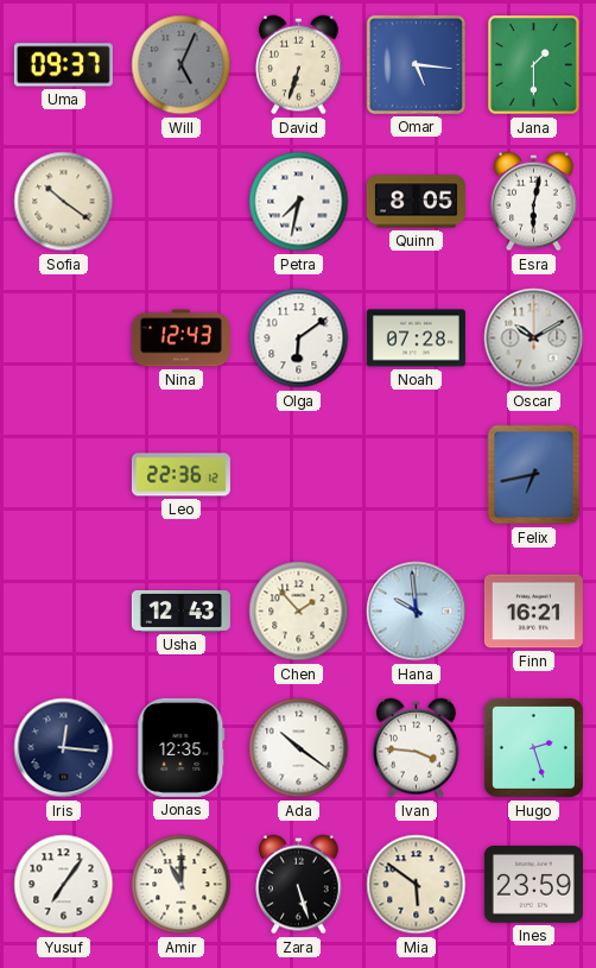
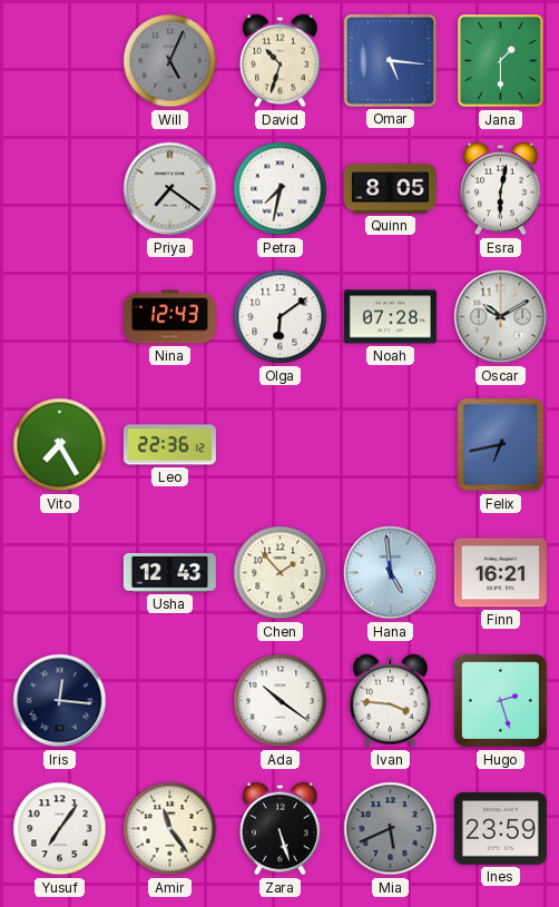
Uma: 09:37 -> none (63, 65)
David: 6:33 -> 10:33 (281, 61)
Sofia: 10:21 -> none (64, 202)
Priya: none -> 7:21 (170, 189)
Vito: none -> 7:25 (60, 445)
Hana: 9:59 -> 4:59 (391, 573)
Jonas: 12:35 -> none (182, 747)
Amir: 11:00 -> 11:24 (170, 829)
Mia: 5:51 -> 5:41 (391, 829)
Mia dial: cream -> grey (391, 829)
